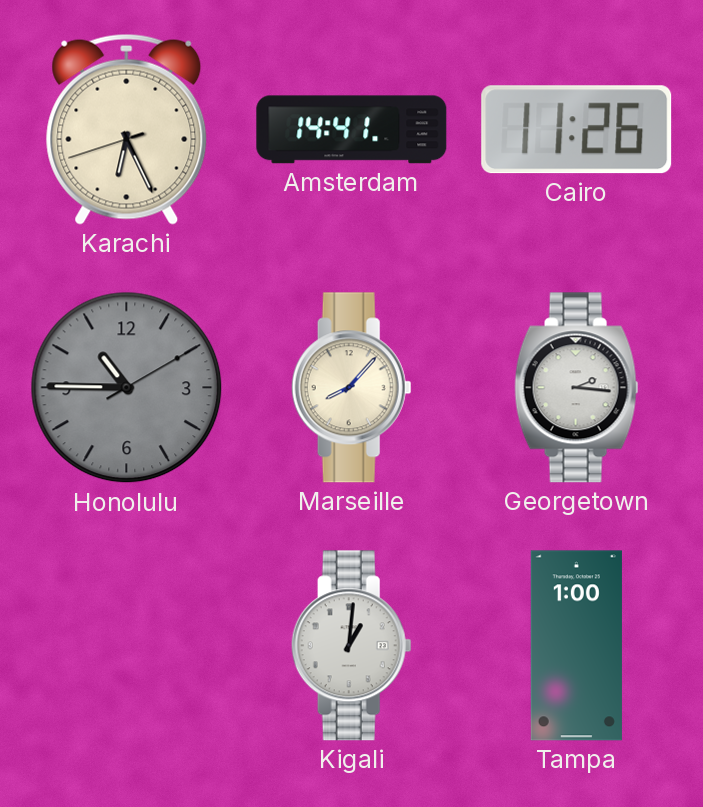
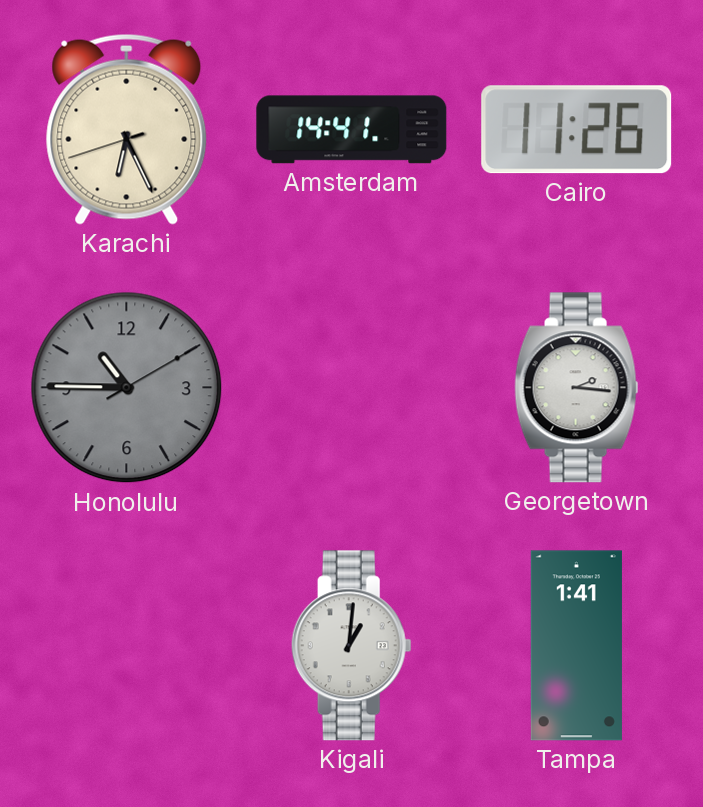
Marseille: 8:07 -> none (351, 388)
Tampa: 1:00 -> 1:41 (576, 646)
